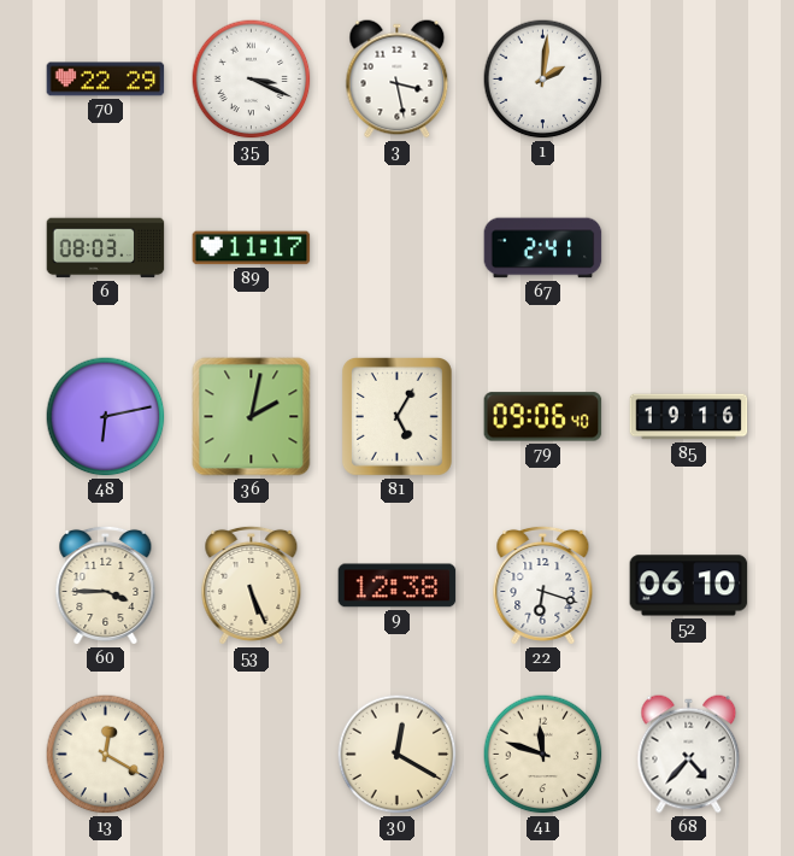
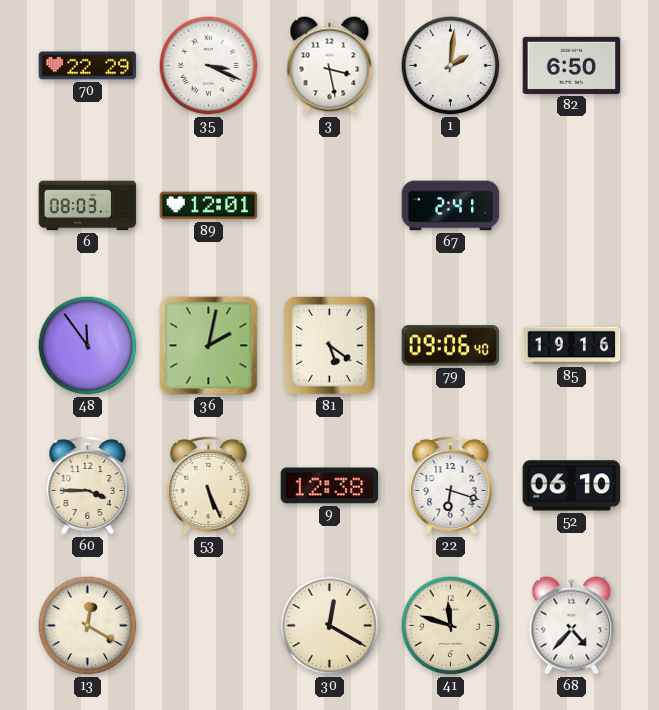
82: none -> 6:50 (572, 65)
89: 11:17 -> 12:01 (209, 206)
48: 6:13 -> 11:54 (88, 346)
81: 5:05 -> 5:21 (330, 346)
